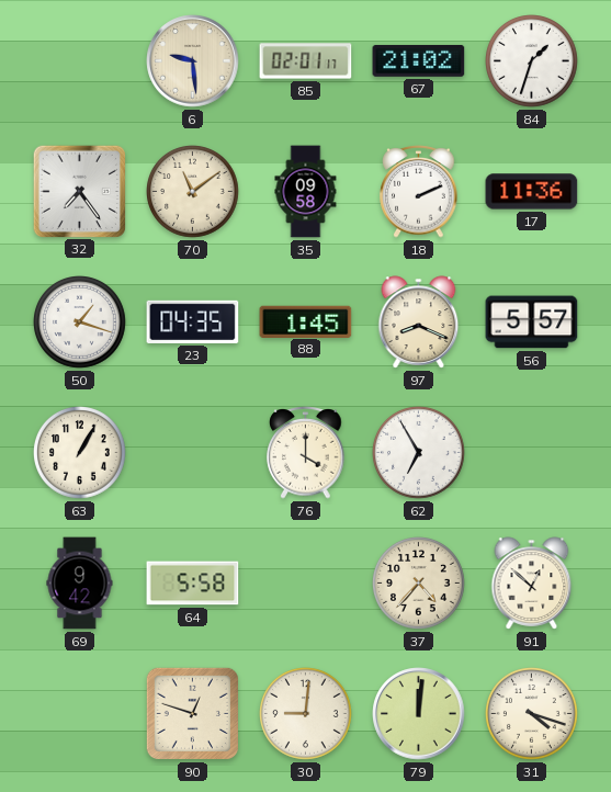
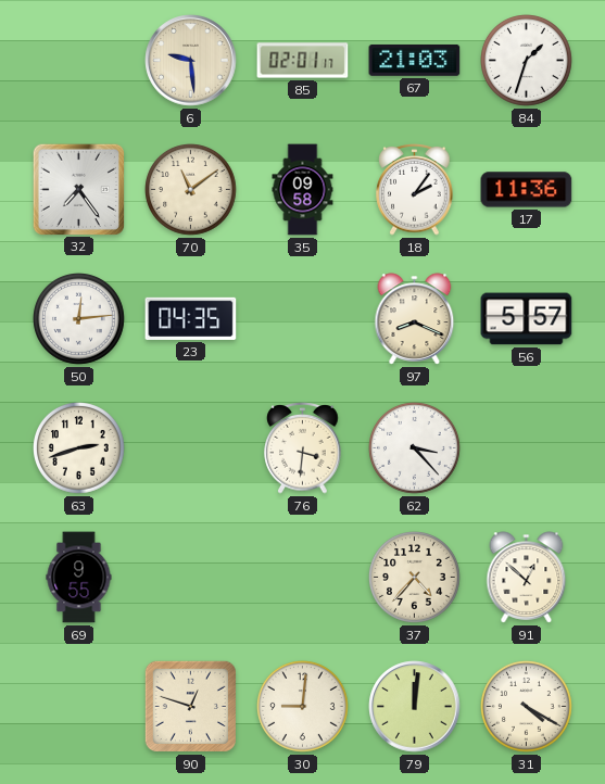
67: 21:02 -> 21:03 (415, 60)
18: 2:11 -> 2:06 (415, 190)
50: 1:18 -> 12:14 (79, 319)
88: 1:45 -> none (306, 321)
63: 1:05 -> 2:42 (79, 448)
76: 4:00 -> 3:31 (303, 448)
62: 6:55 -> 3:23 (415, 448)
69: 9:42 -> 9:55 (79, 578)
64: 5:58 -> none (193, 584)
31: 4:18 -> 4:20 (527, 707)
